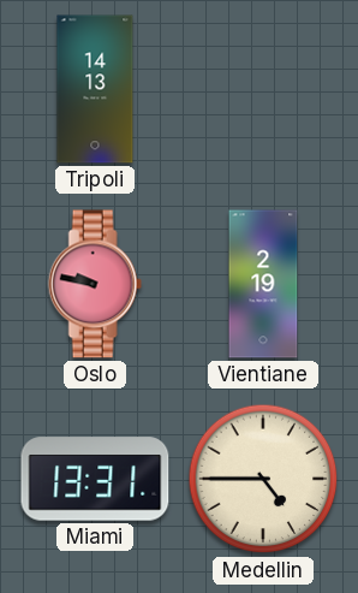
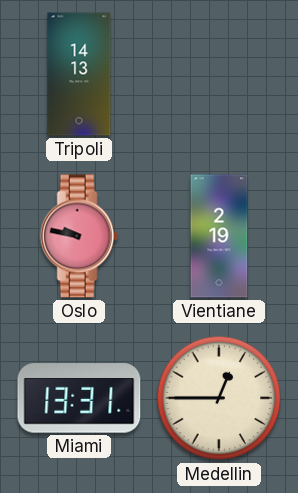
Medellin: 4:45 -> 12:45 (219, 398)
